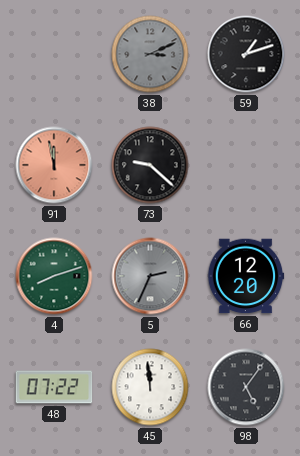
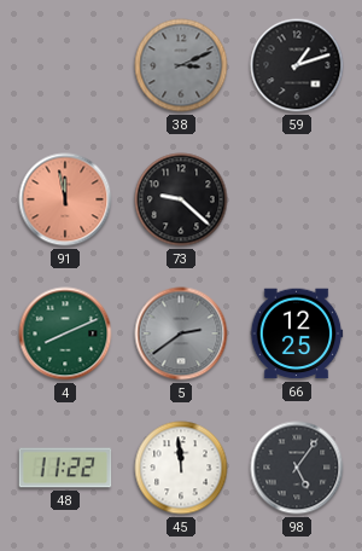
4: 8:12 -> 8:11 (65, 333)
5: 2:34 -> 2:39 (181, 333)
66: 12:20 -> 12:25 (297, 333)
48: 07:22 -> 11:22 (65, 468)
